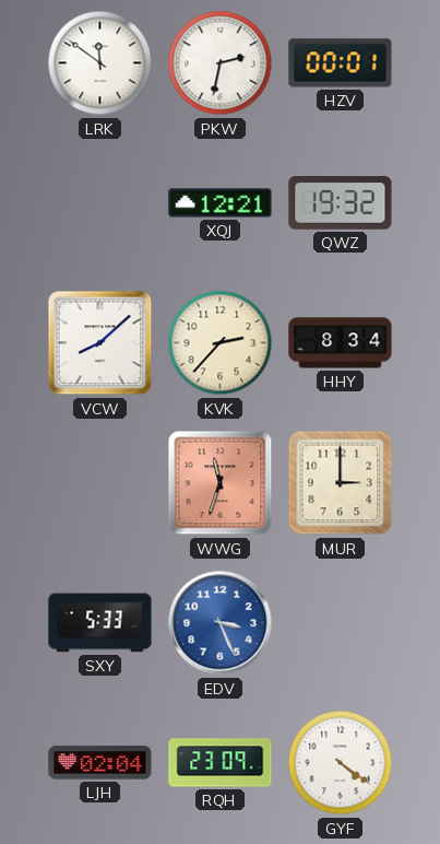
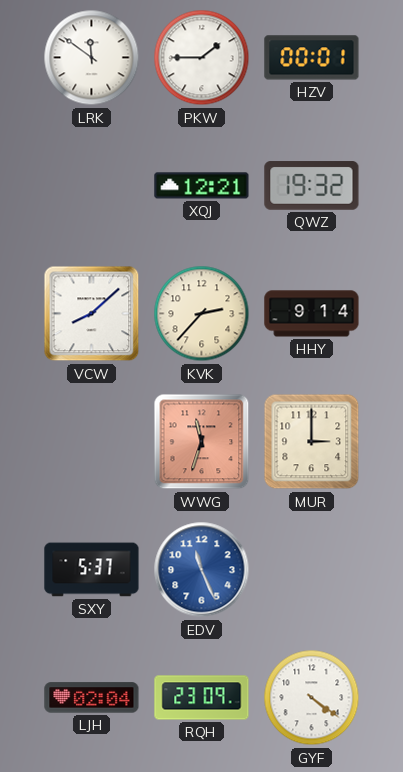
PKW: 2:32 -> 1:45 (202, 58)
HHY: 8:34 -> 9:14 (312, 314)
SXY: 5:33 -> 5:37 (92, 570)
EDV: 3:26 -> 11:26 (202, 570)
